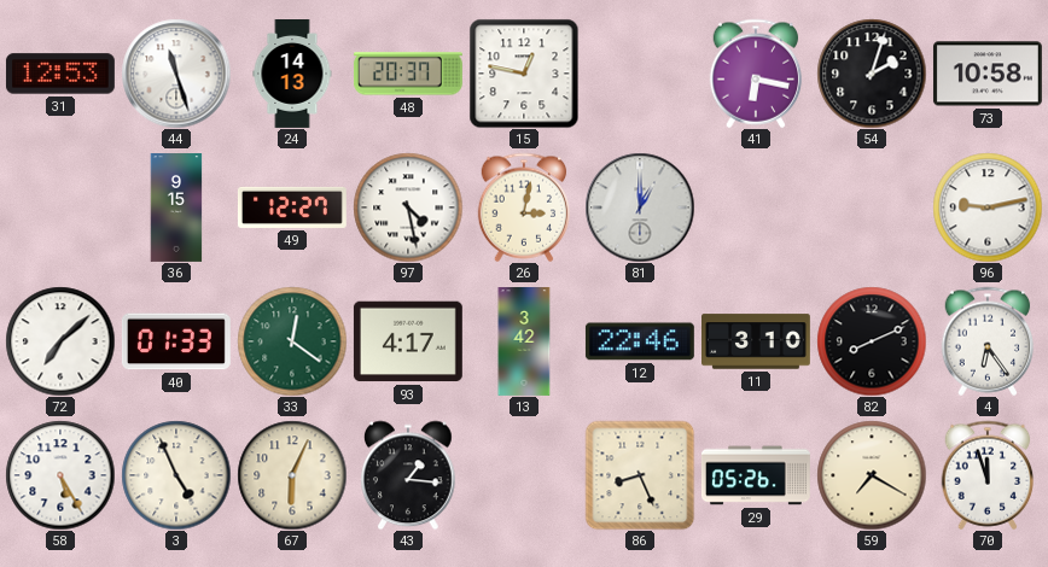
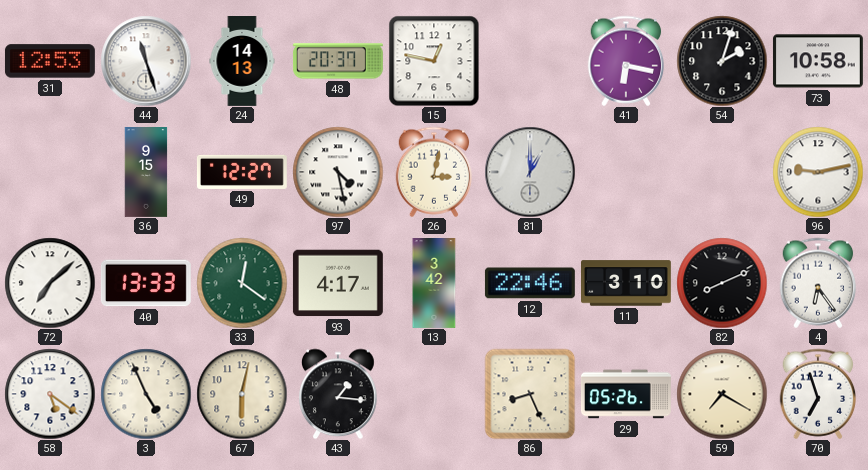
40: 01:33 -> 13:33 (146, 283)
58: 5:25 -> 5:21 (50, 394)
67: 6:04 -> 6:02 (242, 394)
70: 11:57 -> 6:57 (818, 394)
